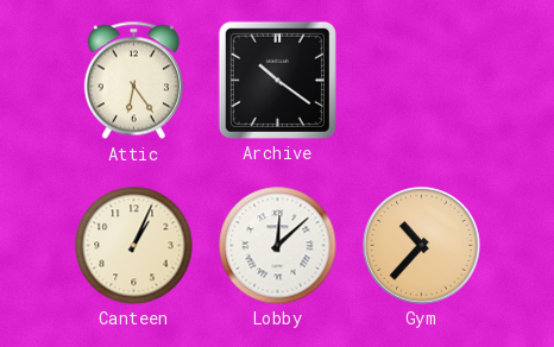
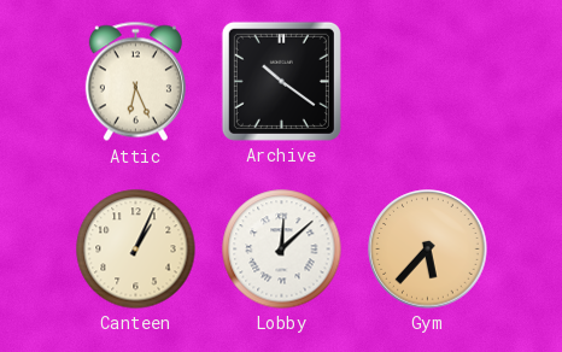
Attic: 6:24 -> 6:26 (135, 82)
Gym: 10:37 -> 5:37 (428, 250)
